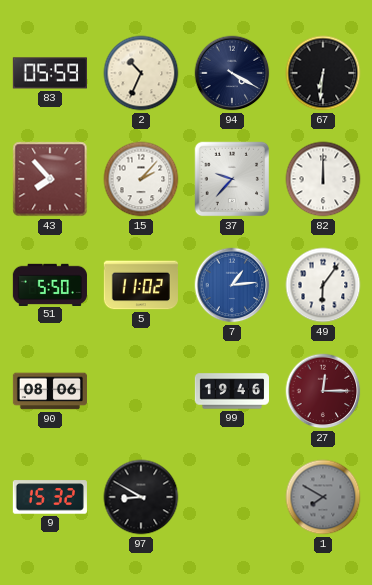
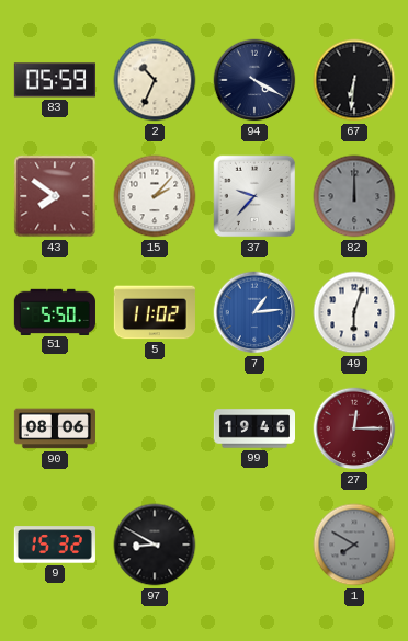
43: 7:53 -> 7:51 (55, 196)
82 dial: white -> grey (354, 196)
49: 6:06 -> 6:03 (354, 312)
